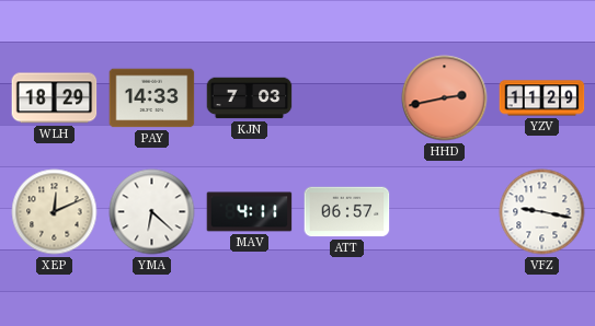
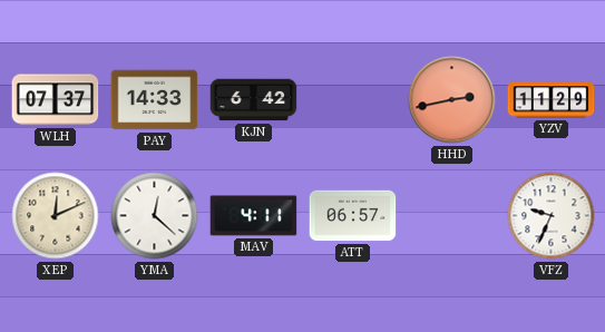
WLH: 18:29 -> 07:37 (56, 100)
KJN: 7:03 -> 6:42 (254, 100)
YMA: 6:22 -> 12:22 (155, 216)
VFZ: 9:17 -> 9:34 (552, 216)
